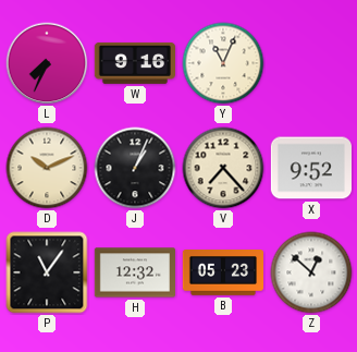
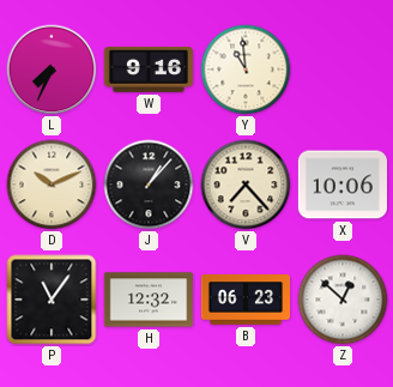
Y: 11:04 -> 10:59 (246, 69)
J: 1:04 -> 1:07 (149, 185)
X: 9:52 -> 10:06 (341, 185)
B: 05:23 -> 06:23 (244, 301)
